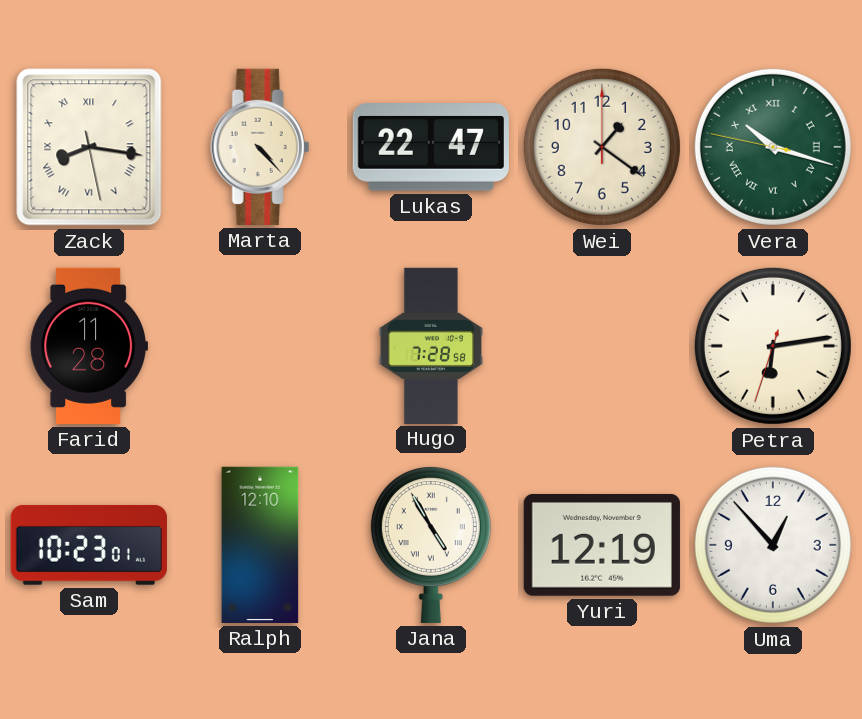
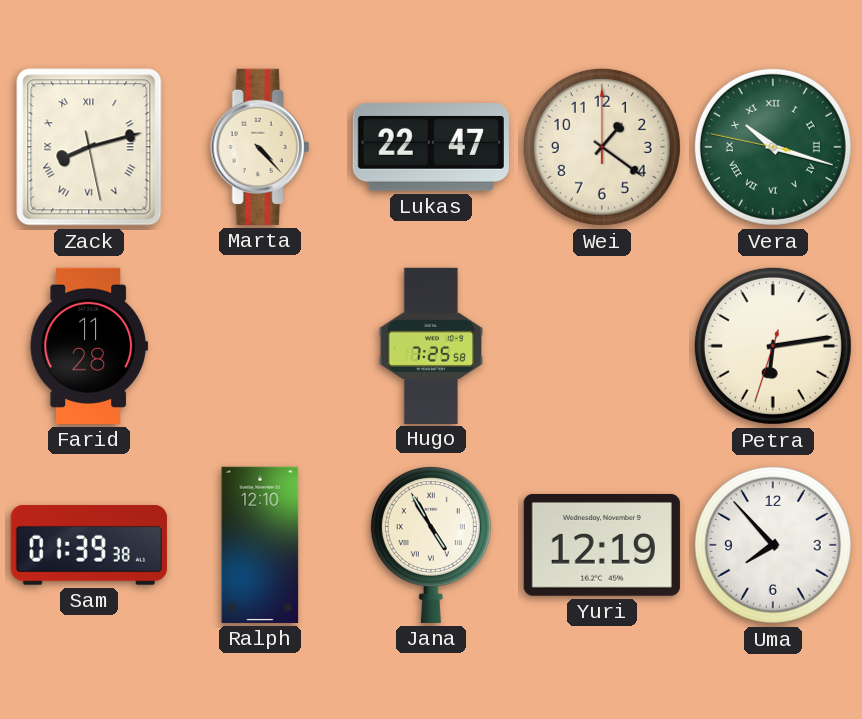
Zack: 8:16 -> 8:12 (89, 147)
Hugo: 7:28 -> 7:25 (430, 345)
Sam: 10:23 -> 01:39 (89, 545)
Uma: 12:53 -> 7:53 (773, 545)
